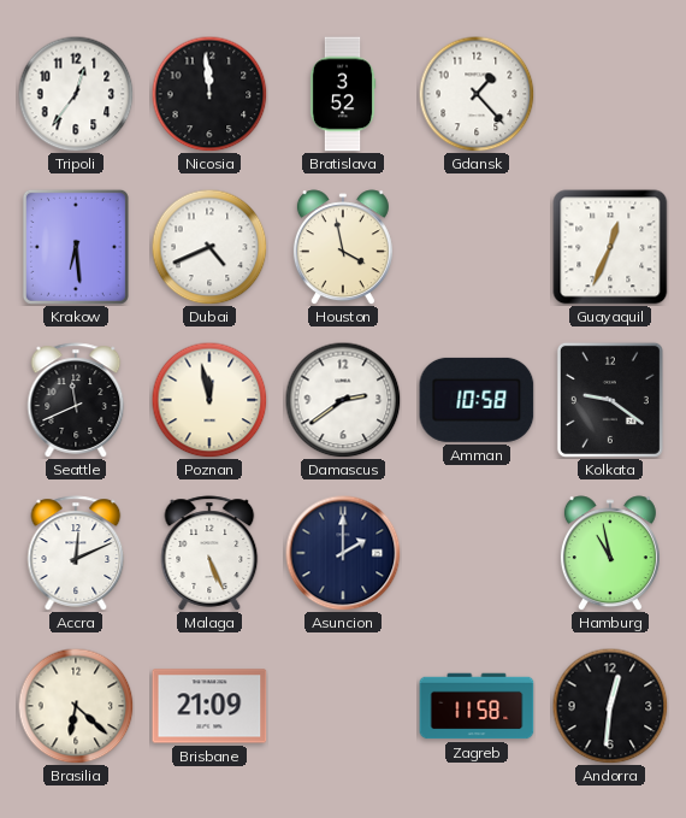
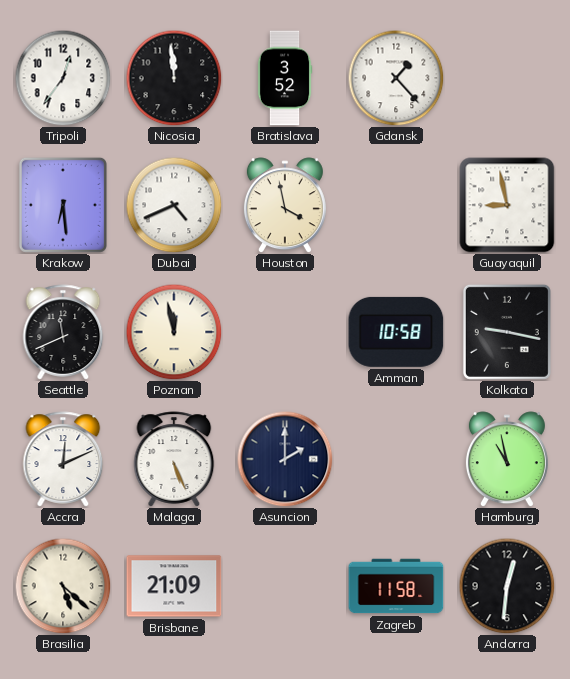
Guayaquil: 12:34 -> 8:58 (507, 205)
Damascus: 2:39 -> none (343, 400)
Kolkata: 9:21 -> 9:17 (507, 332)
Brasilia: 6:22 -> 5:22 (63, 586)
